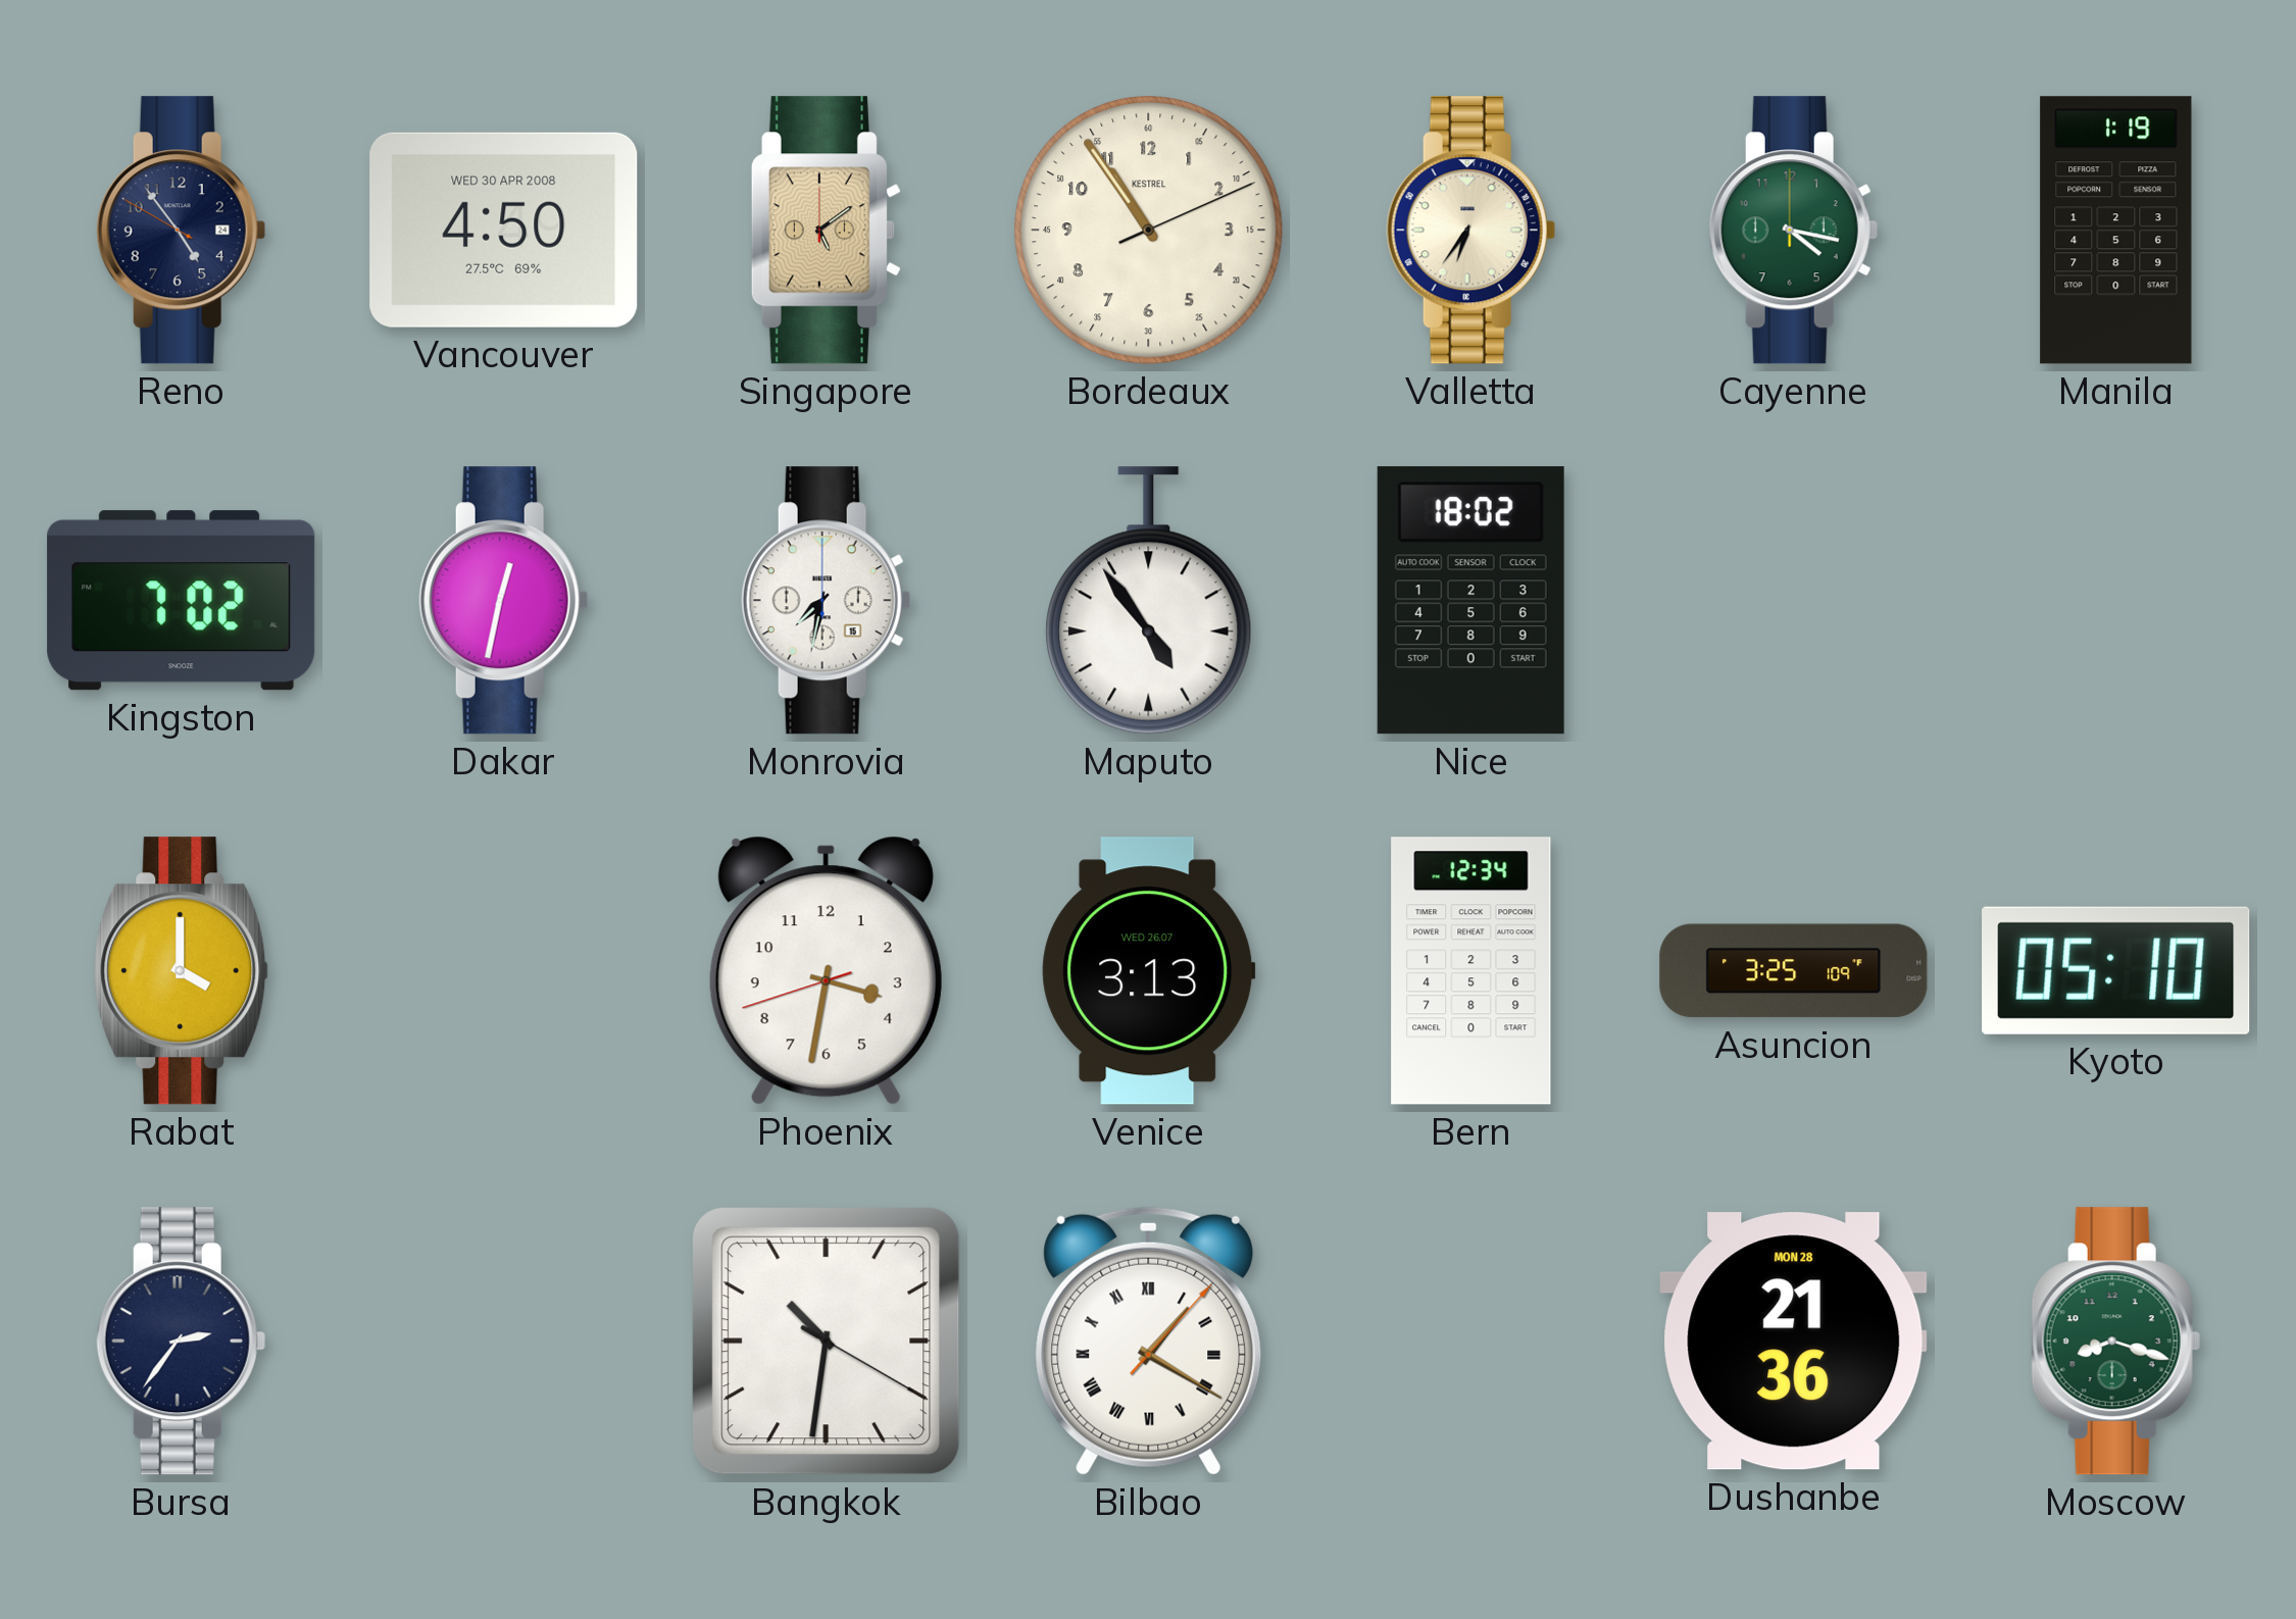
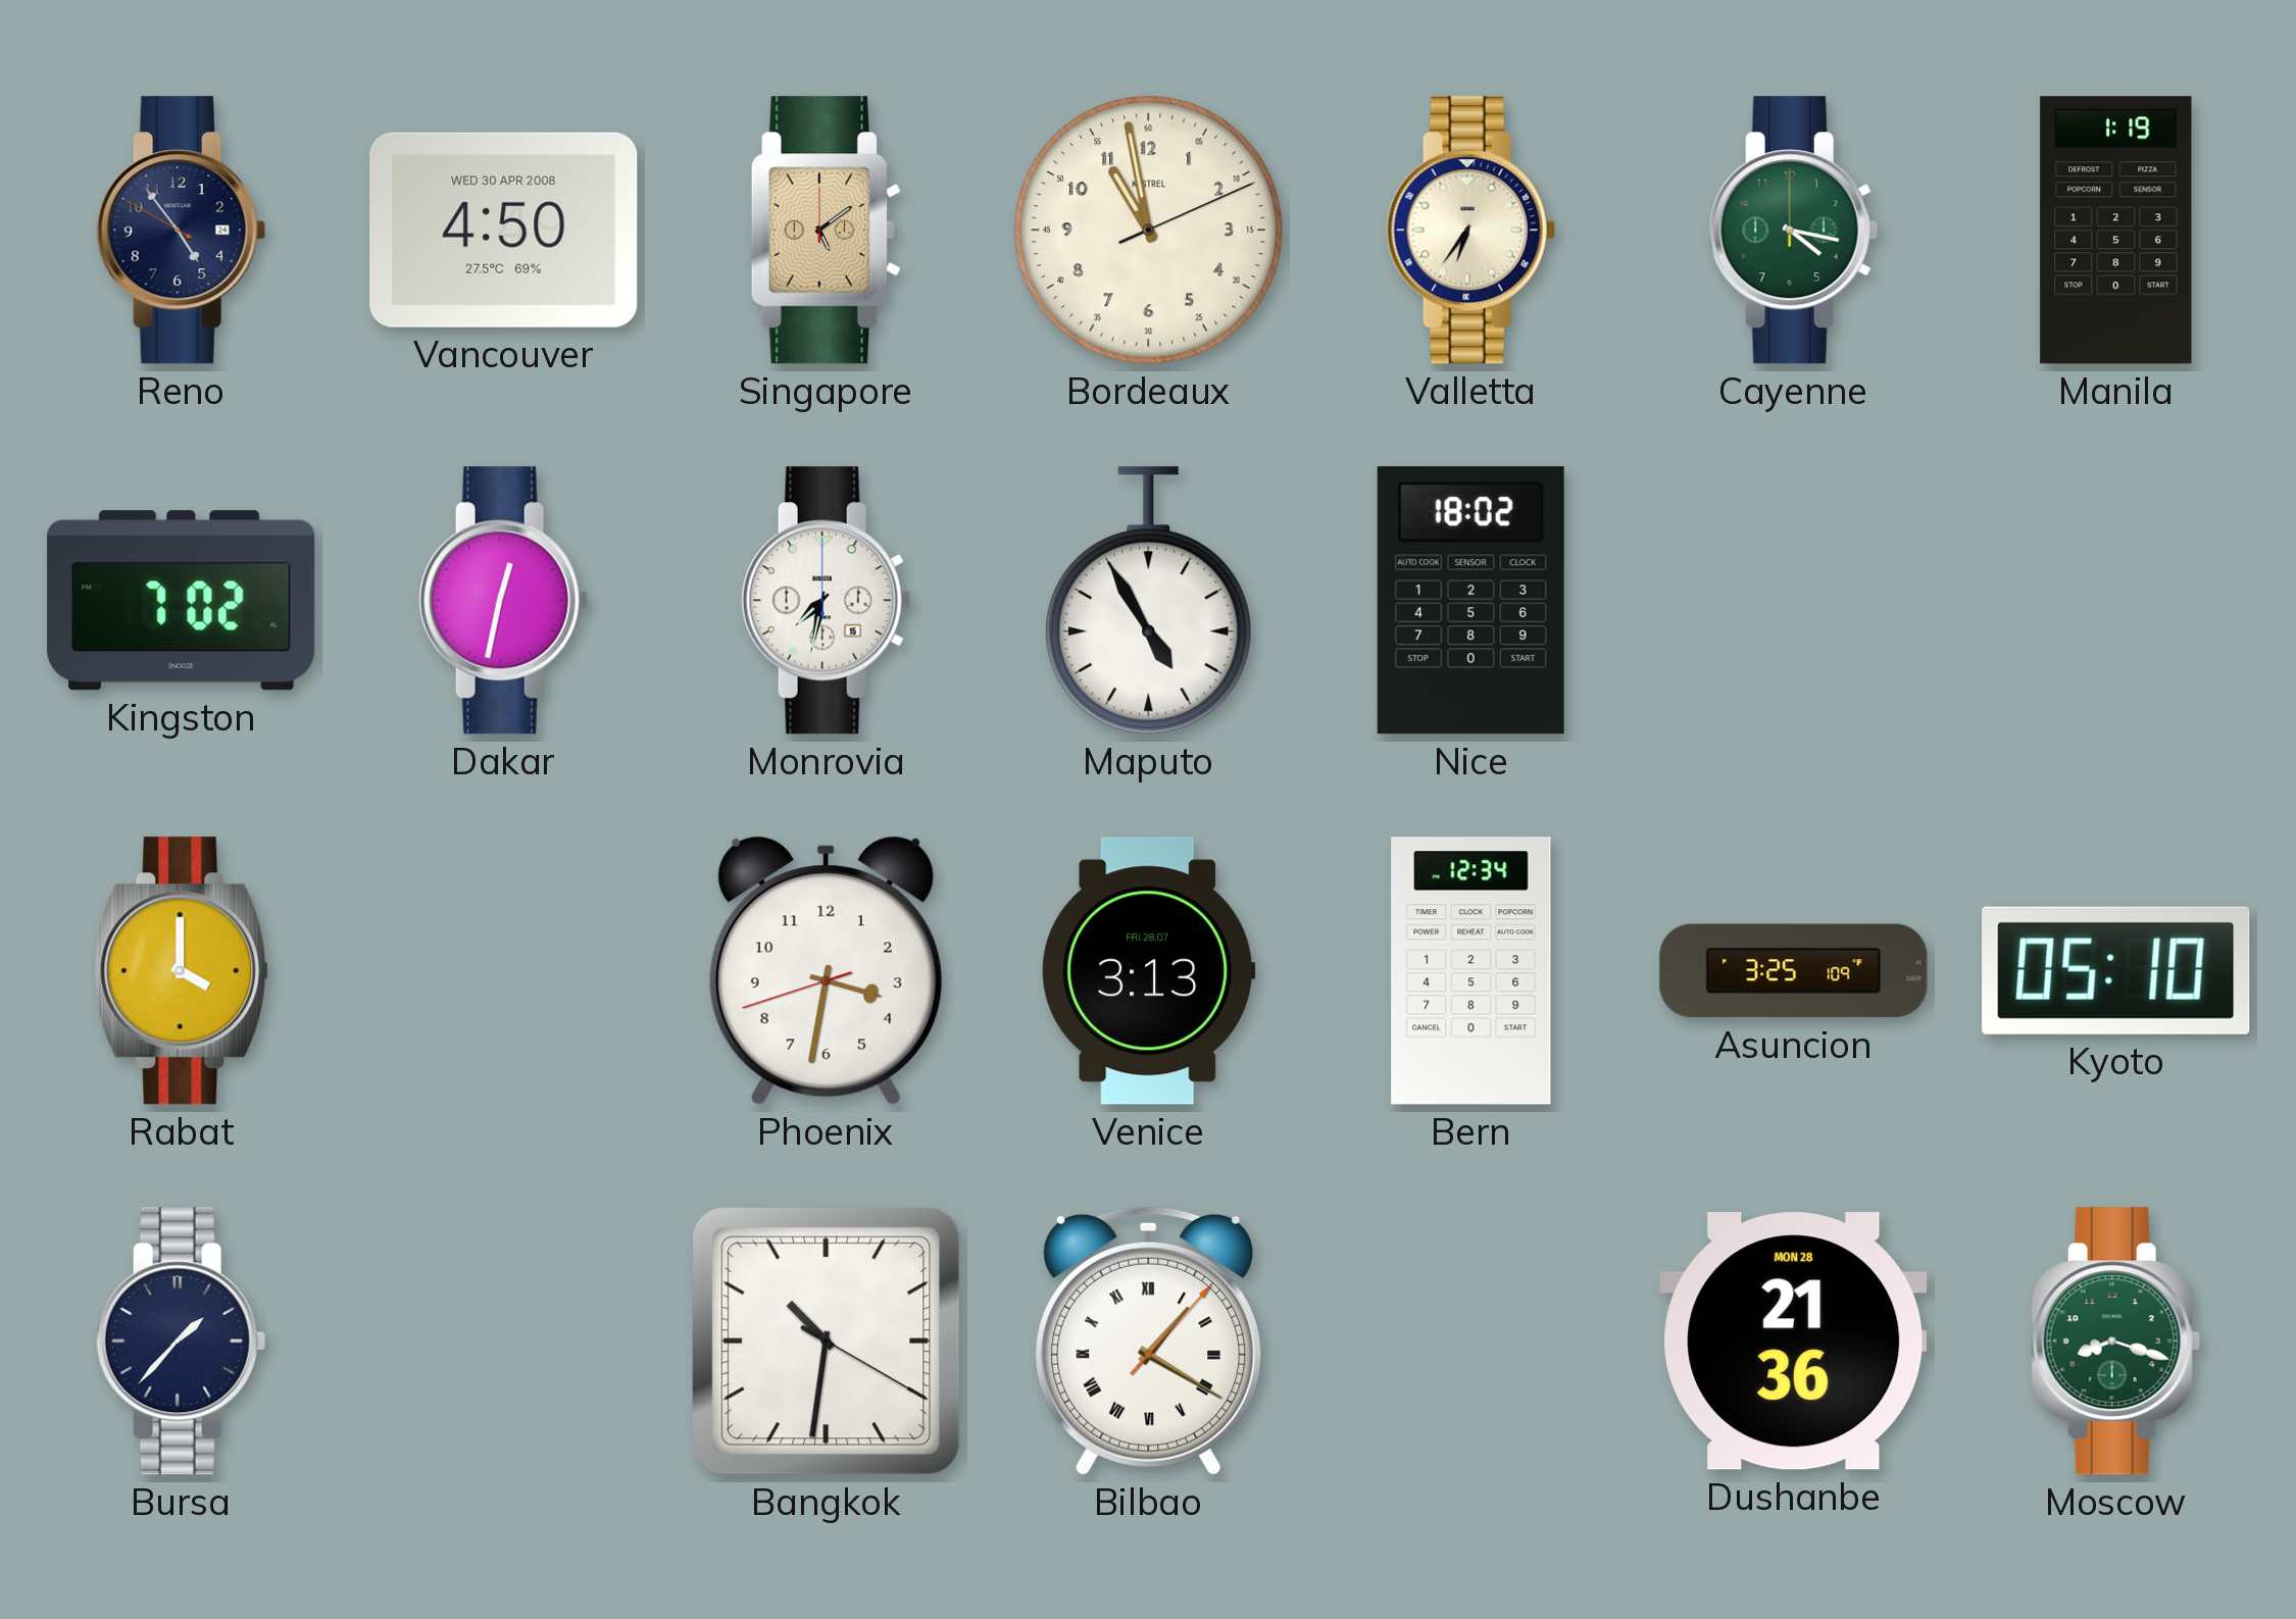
Bordeaux: 10:54 -> 10:58 (1149, 231)
Maputo: 4:54 -> 4:55 (1149, 601)
Venice date: WED 26.07 -> FRI 28.07 (1149, 971)
Bursa: 2:36 -> 1:37 (181, 1342)
